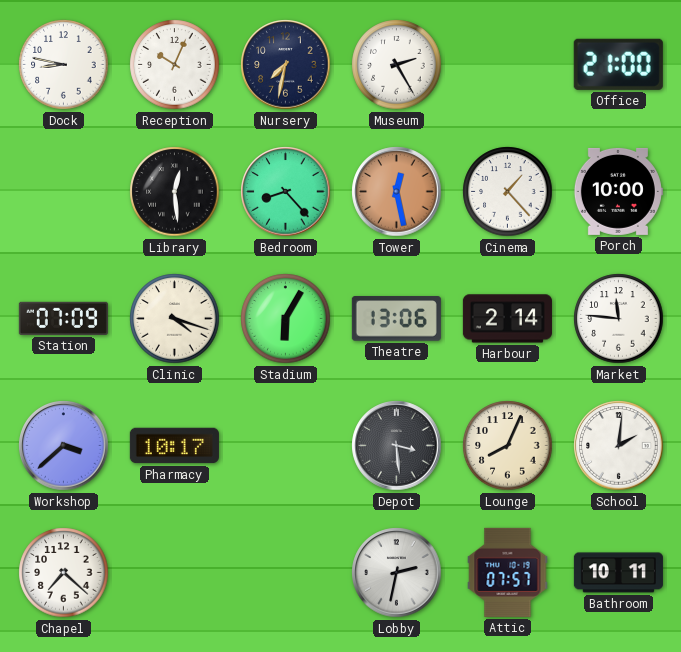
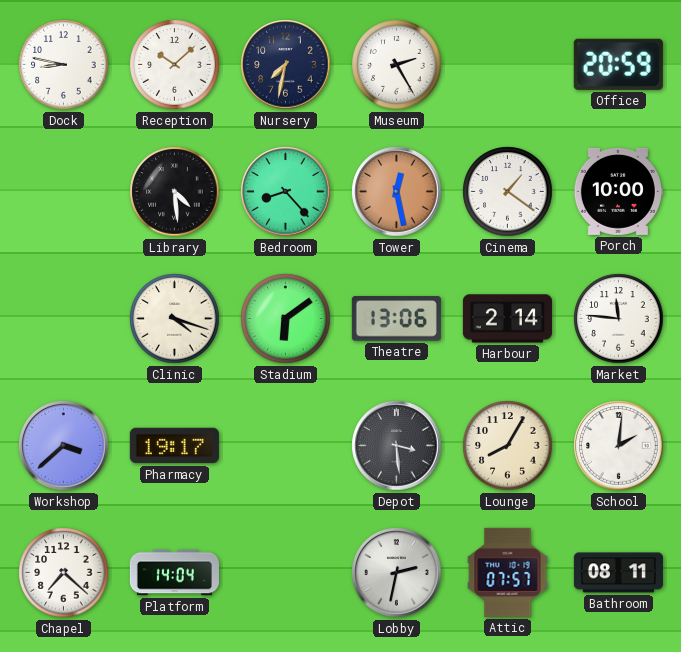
Reception: 10:04 -> 10:08 (175, 65)
Office: 21:00 -> 20:59 (618, 64)
Library: 12:29 -> 4:29 (175, 192)
Cinema: 1:23 -> 1:21 (508, 192)
Station: 07:09 -> none (63, 318)
Stadium: 6:05 -> 6:09 (286, 319)
Pharmacy: 10:17 -> 19:17 (174, 446)
Lounge: 8:04 -> 8:05 (508, 446)
Platform: none -> 14:04 (174, 573)
Bathroom: 10:11 -> 08:11 (618, 573)
